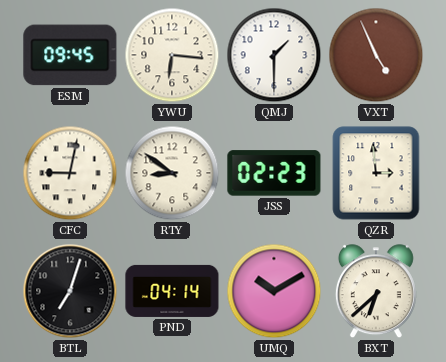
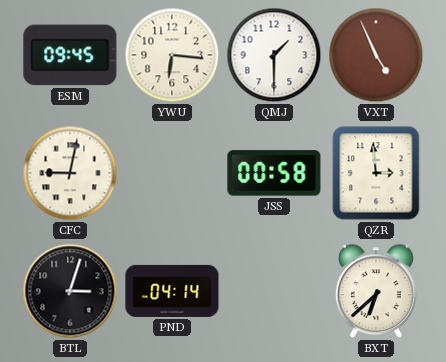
RTY: 8:51 -> none (172, 173)
JSS: 02:23 -> 00:58 (274, 173)
BTL: 7:03 -> 3:03 (70, 291)
UMQ: 10:10 -> none (274, 291)
